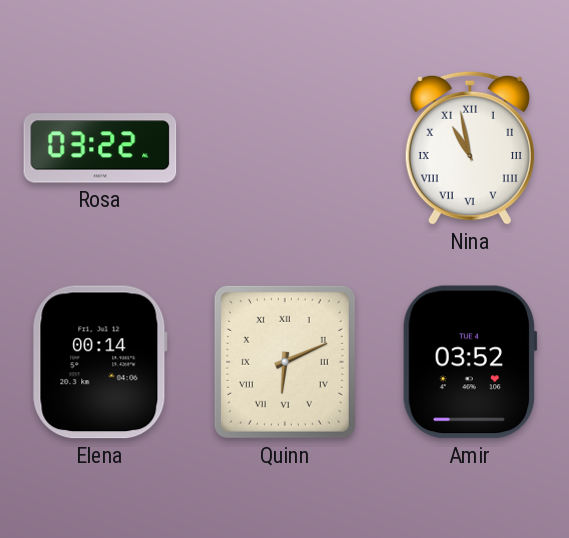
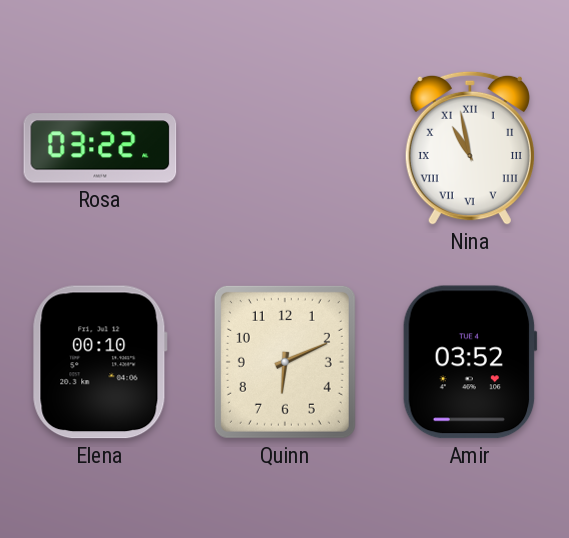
Elena: 00:14 -> 00:10 (100, 362)
Quinn numerals: Roman -> Arabic (285, 362)
